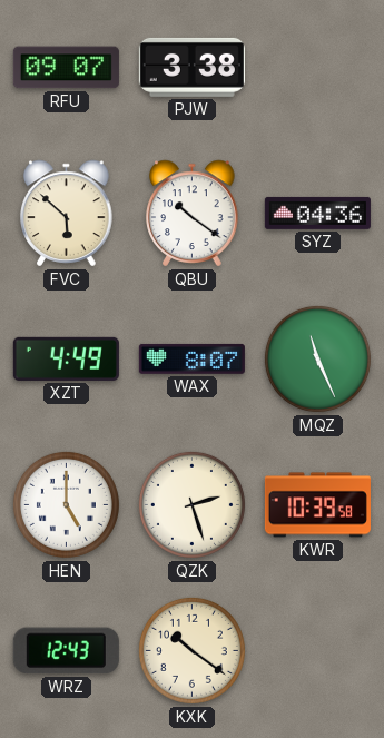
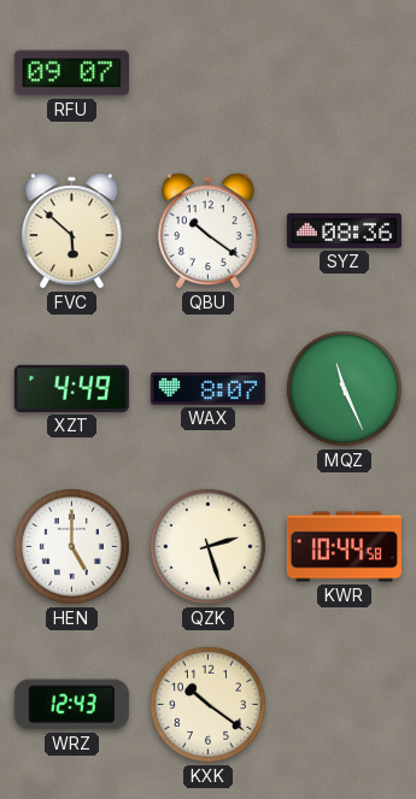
PJW: 3:38 -> none (191, 67)
SYZ: 04:36 -> 08:36 (344, 230)
KWR: 10:39 -> 10:44 (344, 547)
